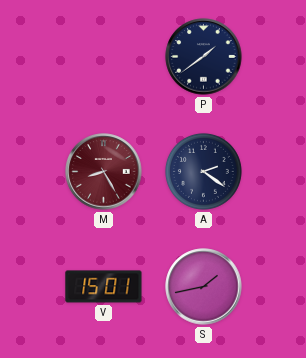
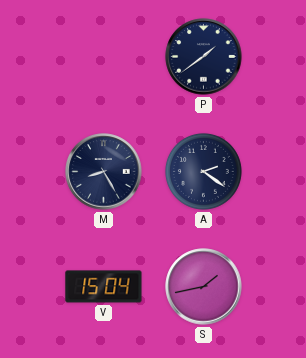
M dial: burgundy -> navy (104, 172)
V: 15:01 -> 15:04 (104, 287)
